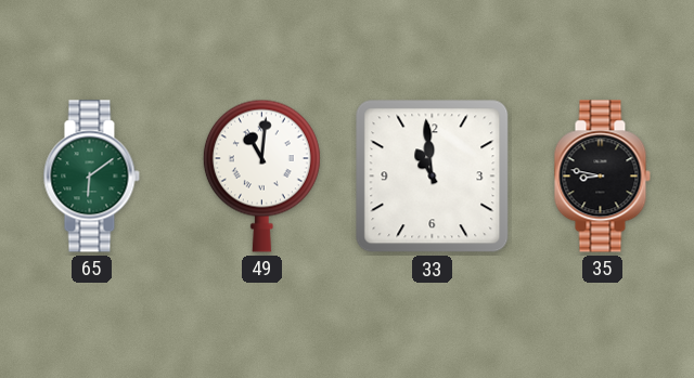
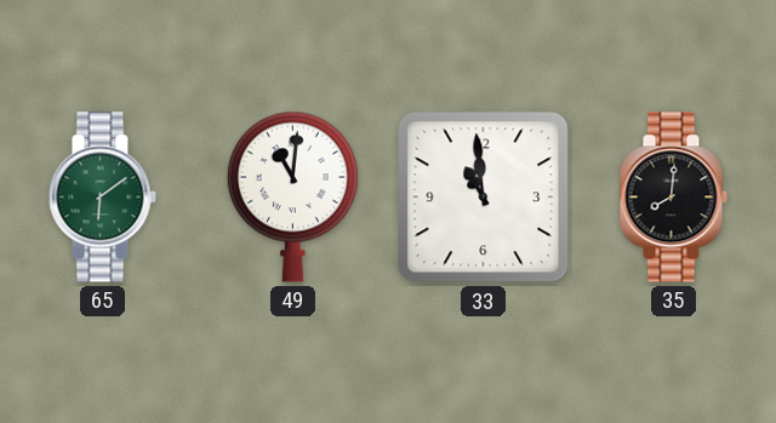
35: 8:47 -> 8:01 (673, 198)
